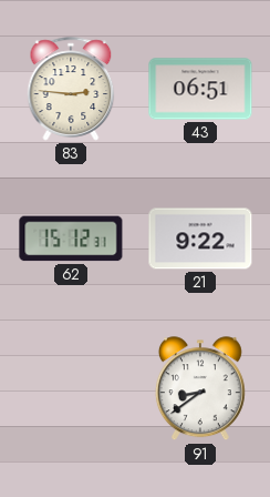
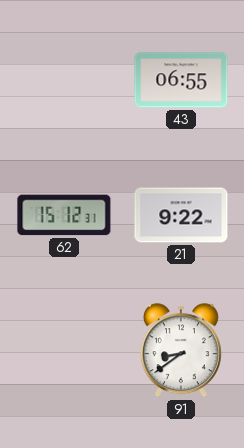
83: 2:46 -> none (71, 89)
43: 06:51 -> 06:55 (181, 80)
